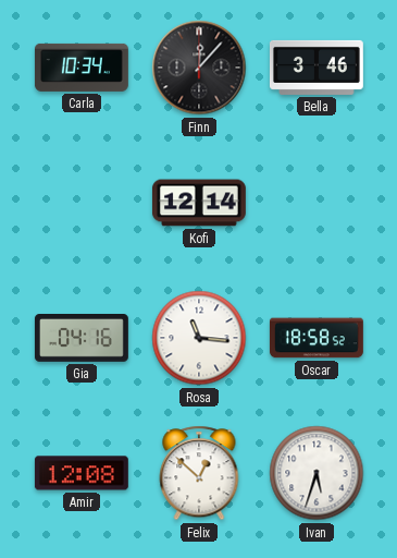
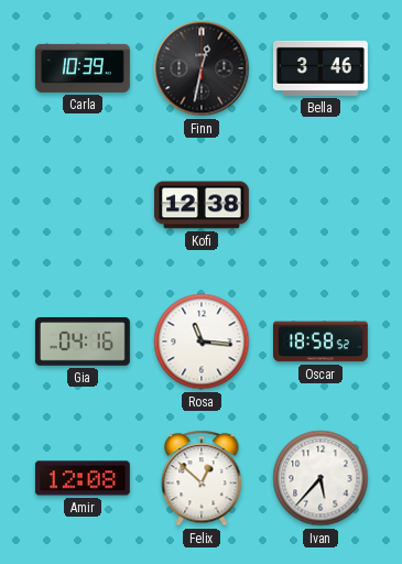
Carla: 10:34 -> 10:39 (83, 68)
Finn: 12:07 -> 12:32 (202, 68)
Kofi: 12:14 -> 12:38 (202, 205)
Ivan: 5:33 -> 5:37 (320, 478)
